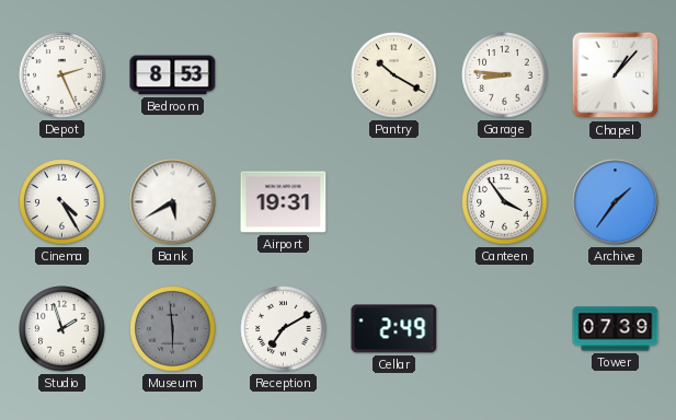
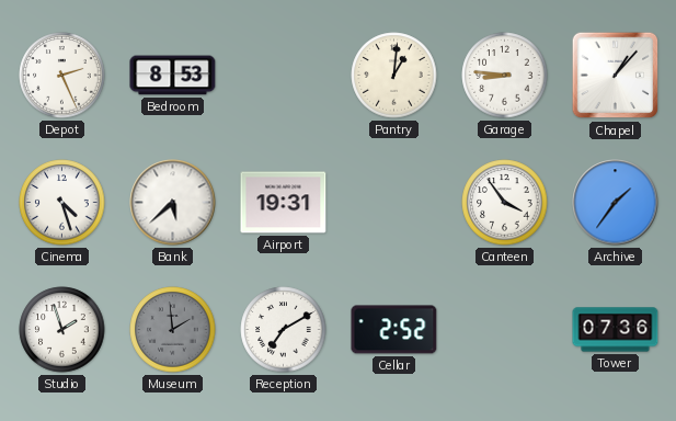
Pantry: 10:20 -> 1:01 (394, 76)
Cinema: 4:25 -> 4:27 (62, 203)
Bank: 5:40 -> 5:38 (173, 203)
Museum: 5:59 -> 1:59 (173, 330)
Cellar: 2:49 -> 2:52 (394, 330)
Tower: 07:39 -> 07:36 (616, 330)
